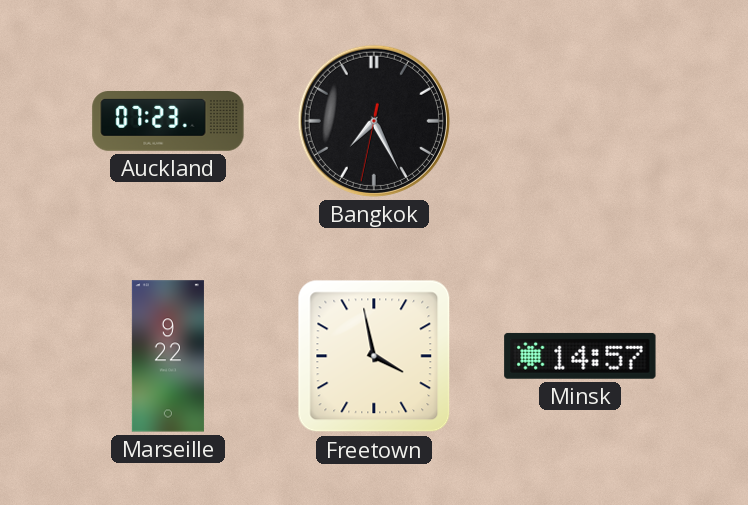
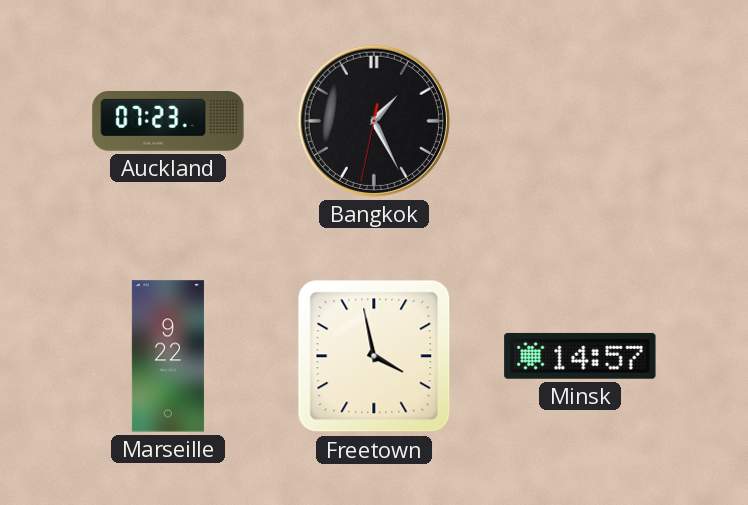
Bangkok: 7:25 -> 1:25 (374, 121)
